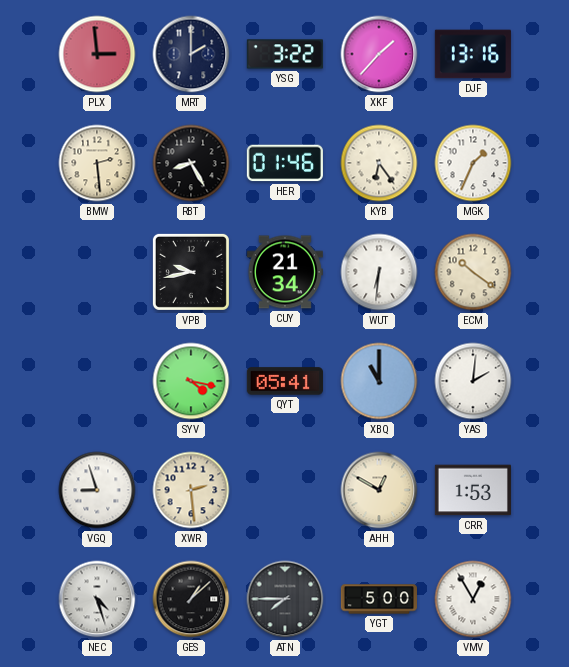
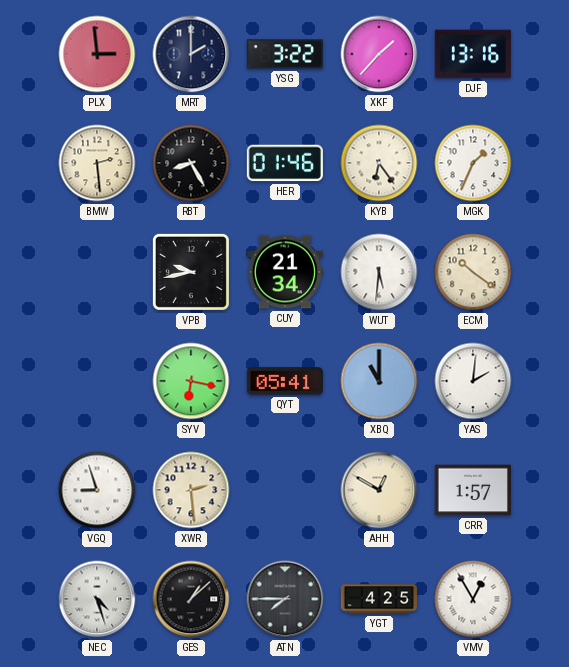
WUT: 6:31 -> 5:31 (379, 272)
SYV: 4:17 -> 6:17 (191, 381)
CRR: 1:53 -> 1:57 (473, 490)
YGT: 5:00 -> 4:25 (379, 599)
